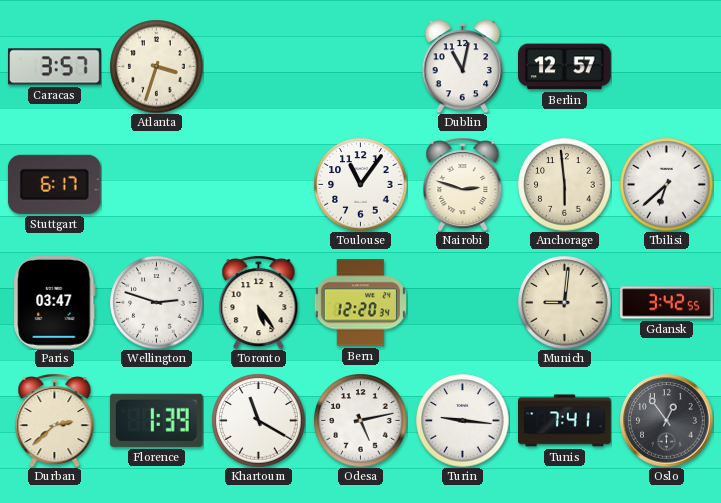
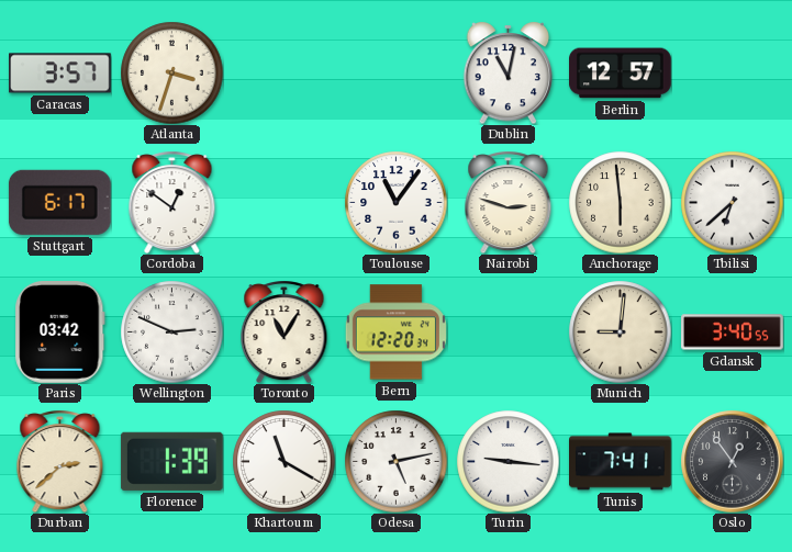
Cordoba: none -> 12:51 (172, 203)
Paris: 03:47 -> 03:42 (60, 333)
Wellington: 2:48 -> 2:49 (171, 331)
Toronto: 5:24 -> 11:05 (285, 333)
Gdansk: 3:42 -> 3:40 (733, 333)
